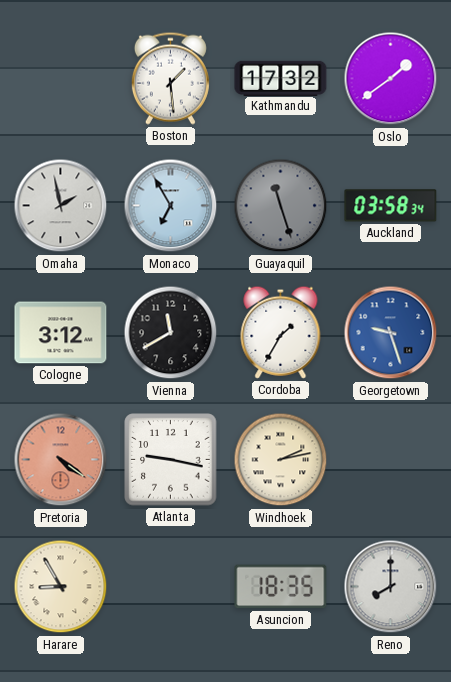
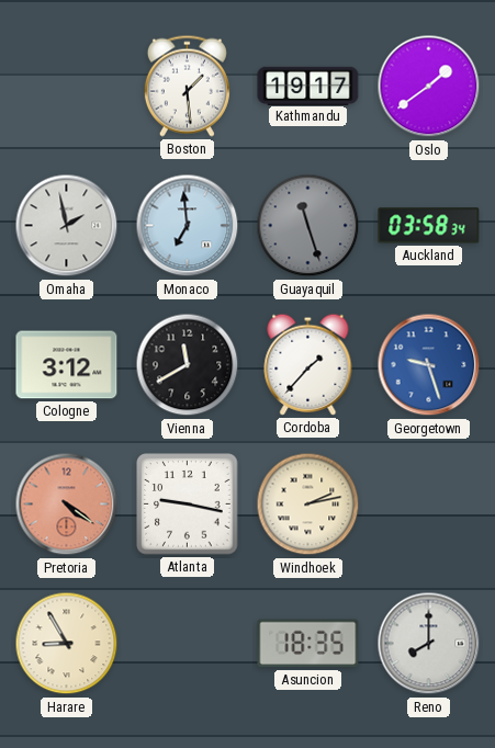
Kathmandu: 17:32 -> 19:17 (308, 86)
Monaco: 6:55 -> 6:59 (188, 226)
Cordoba: 1:35 -> 1:37 (308, 364)
